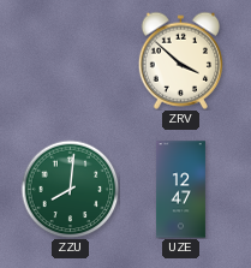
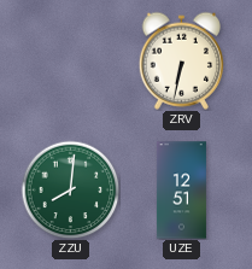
ZRV: 3:52 -> 6:32 (181, 60)
UZE: 12:47 -> 12:51 (181, 191)
